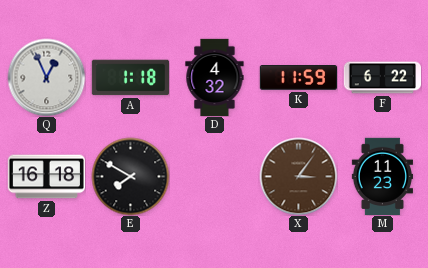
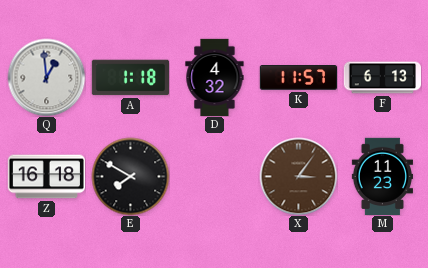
Q: 12:56 -> 12:59 (46, 77)
K: 11:59 -> 11:57 (298, 78)
F: 6:22 -> 6:13 (382, 78)
